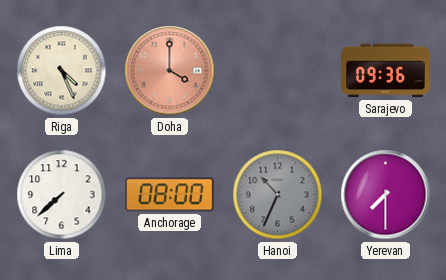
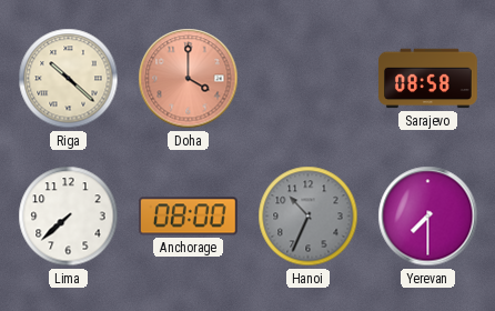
Riga: 4:26 -> 10:22 (69, 79)
Sarajevo: 09:36 -> 08:58 (428, 79)
